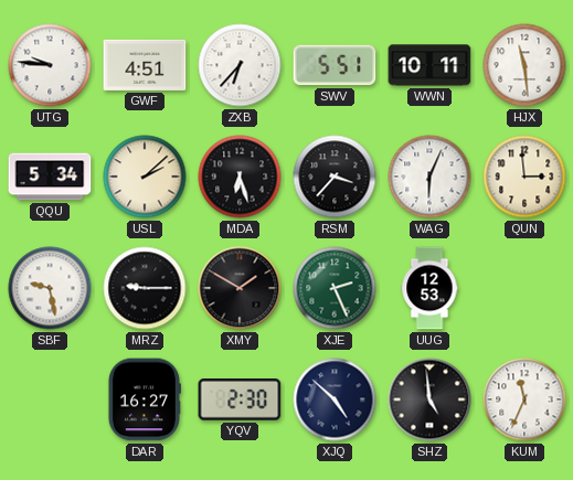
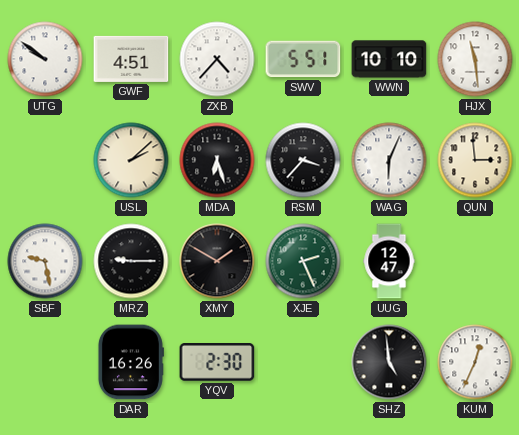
UTG: 9:46 -> 9:51 (45, 59)
ZXB: 6:37 -> 4:37 (217, 59)
WWN: 10:11 -> 10:10 (389, 59)
QQU: 5:34 -> none (50, 177)
UUG: 12:53 -> 12:47 (389, 261)
DAR: 16:27 -> 16:26 (130, 362)
XJQ: 4:52 -> none (335, 399)
KUM: 11:34 -> 12:34 (475, 362)
